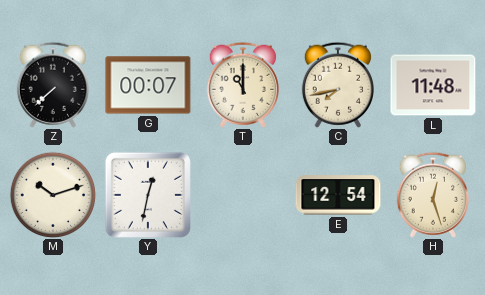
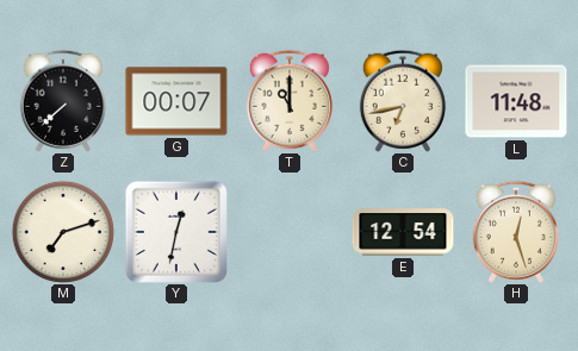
C: 7:43 -> 6:43 (403, 101)
M: 10:12 -> 7:12 (63, 232)
